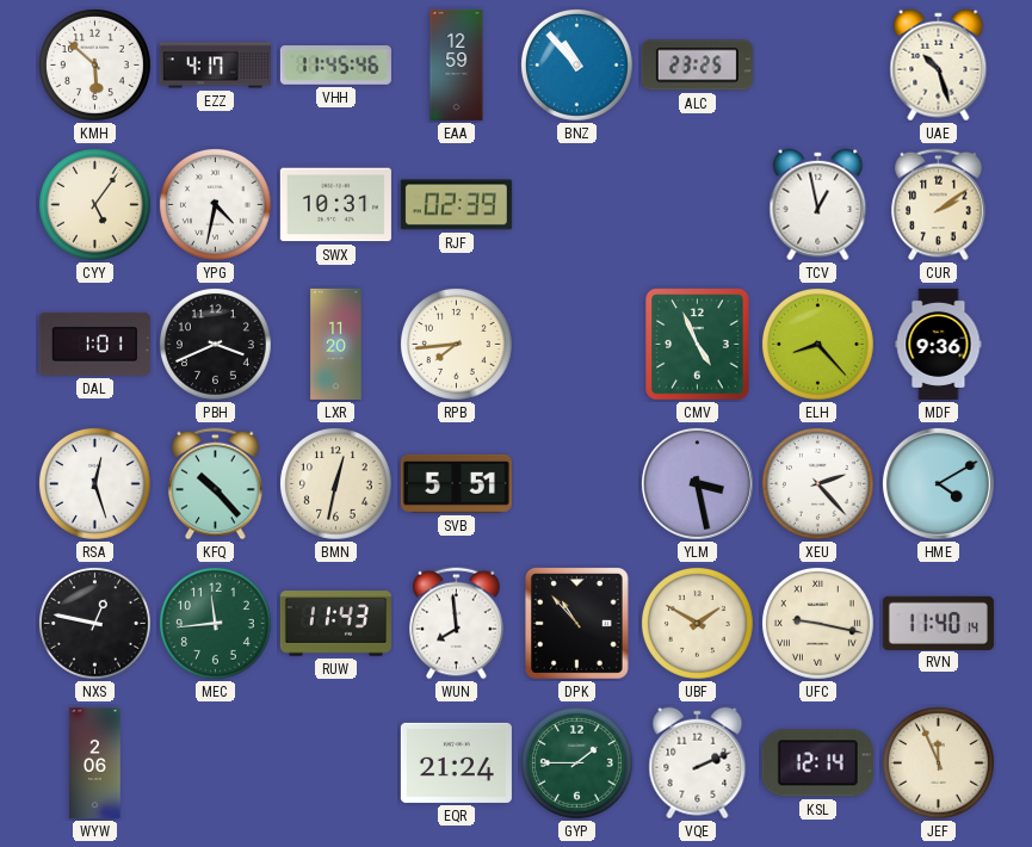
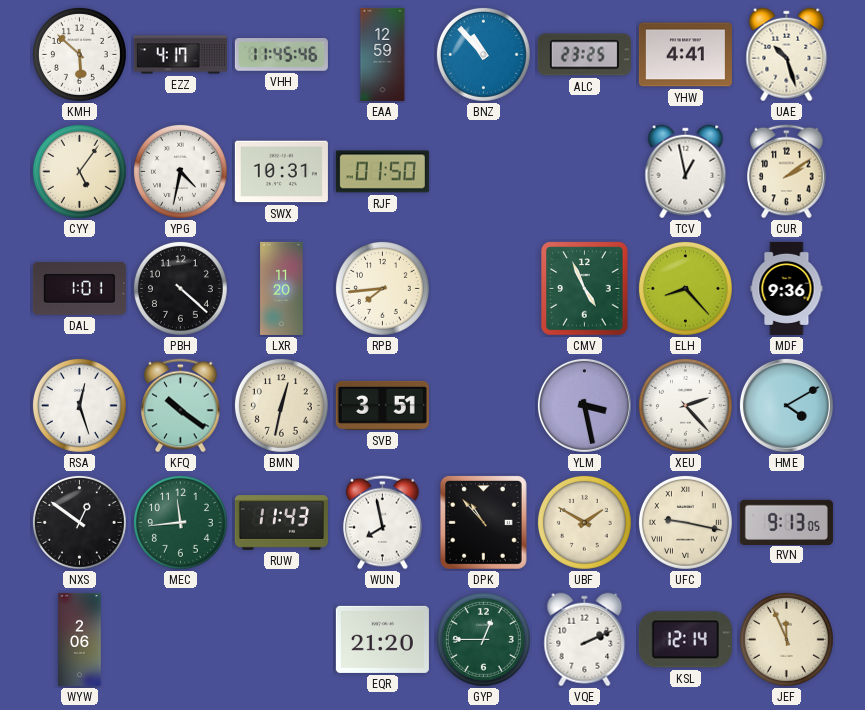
YHW: none -> 4:41 (685, 55)
RJF: 02:39 -> 01:50 (382, 172)
PBH: 3:41 -> 4:22 (180, 288)
KFQ: 10:23 -> 10:21 (181, 406)
SVB: 5:51 -> 3:51 (382, 405)
NXS: 12:47 -> 12:51 (79, 522)
WUN: 7:59 -> 7:58 (383, 523)
RVN: 11:40 -> 9:13 (786, 522)
EQR: 21:24 -> 21:20 (382, 639)
GYP: 1:45 -> 12:45 (483, 639)
